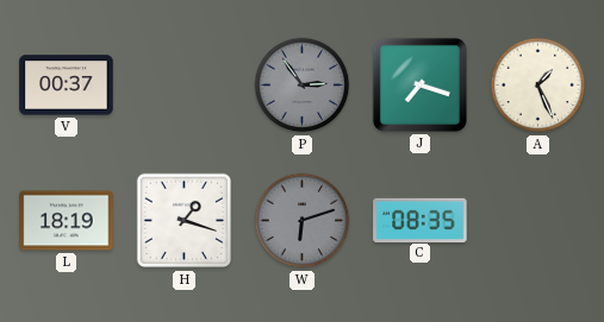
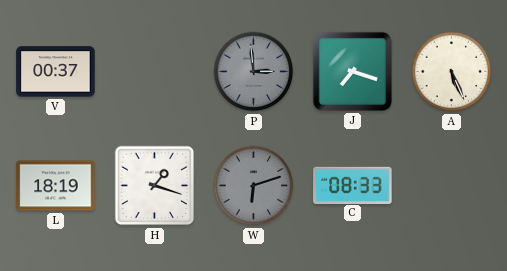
P: 2:54 -> 2:59 (254, 72)
A: 1:26 -> 5:26 (452, 72)
C: 08:35 -> 08:33 (353, 185)
